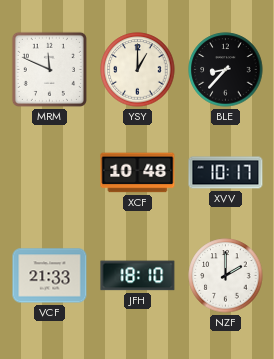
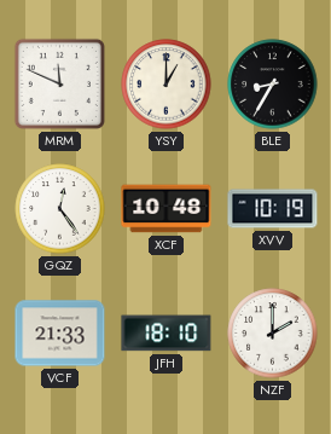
BLE: 8:37 -> 8:35 (273, 85)
GQZ: none -> 12:24 (60, 209)
XVV: 10:17 -> 10:19 (273, 209)
